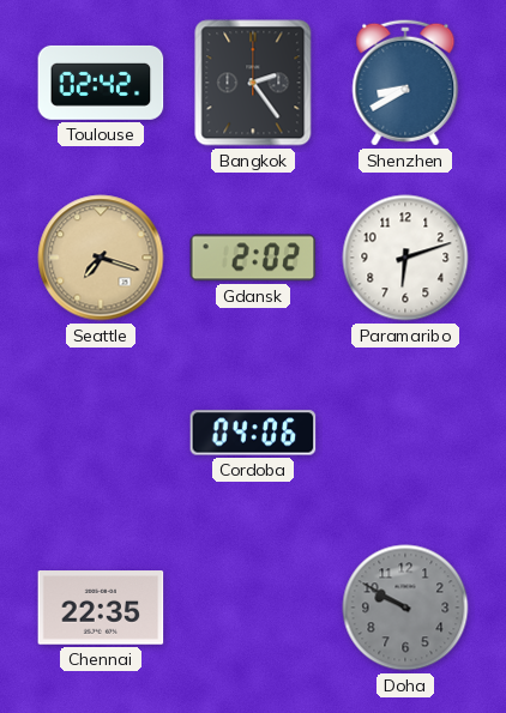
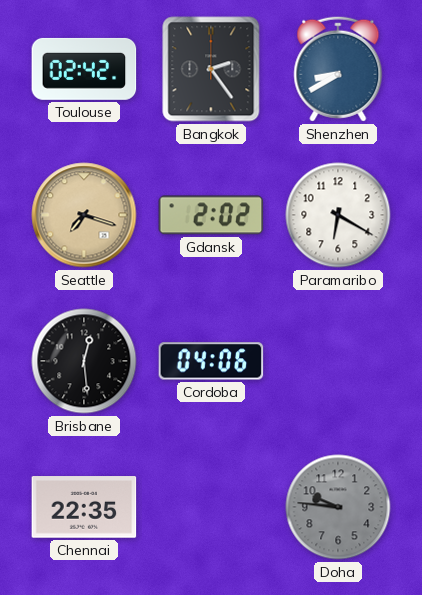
Paramaribo: 6:12 -> 6:20 (338, 215)
Brisbane: none -> 12:29 (84, 361)
Doha: 9:50 -> 9:46 (338, 507)
